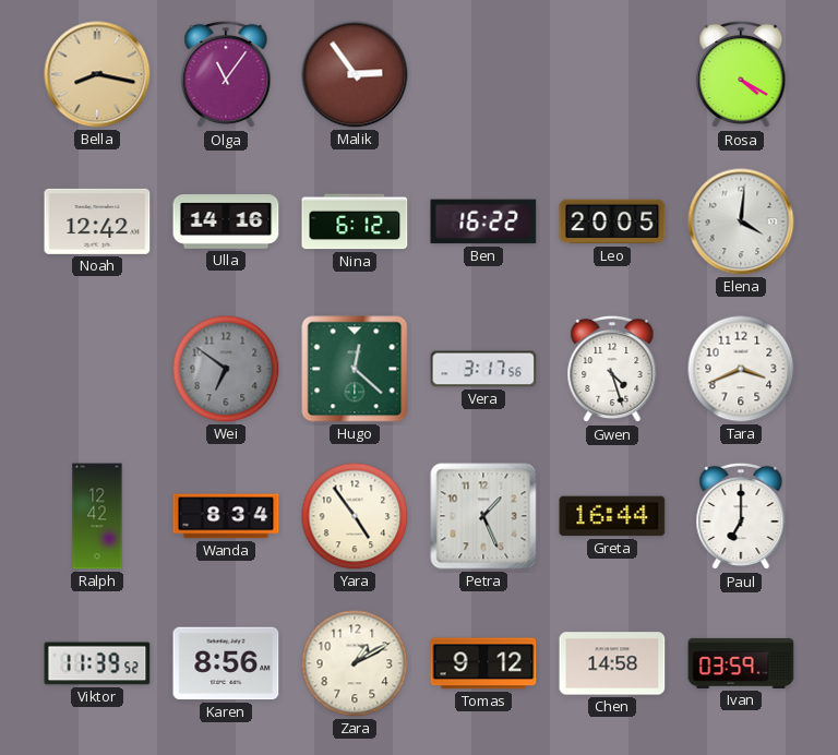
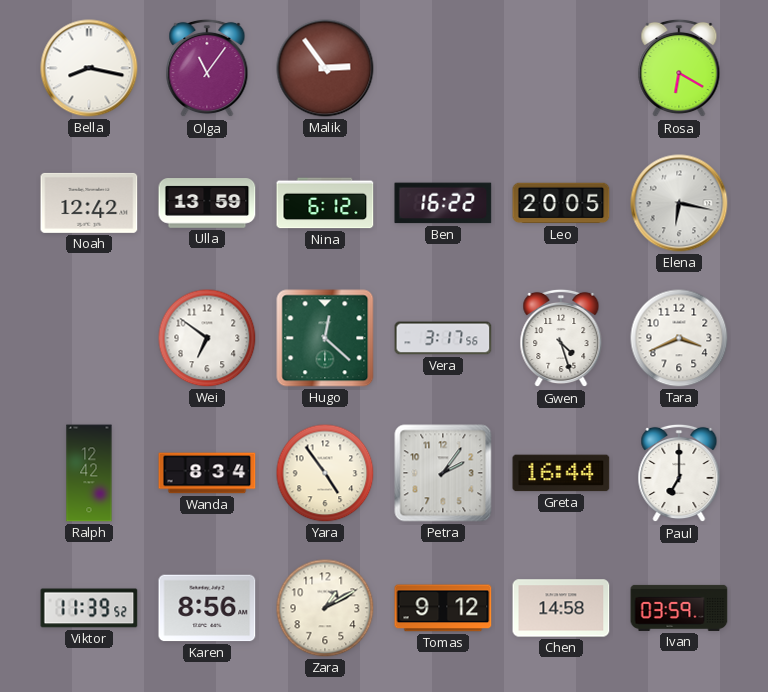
Bella dial: champagne -> white (89, 68)
Rosa: 4:20 -> 6:20 (679, 68)
Ulla: 14:16 -> 13:59 (207, 203)
Elena: 4:01 -> 6:17 (679, 203)
Wei dial: grey -> white (207, 338)
Petra: 1:26 -> 2:06 (443, 473)
